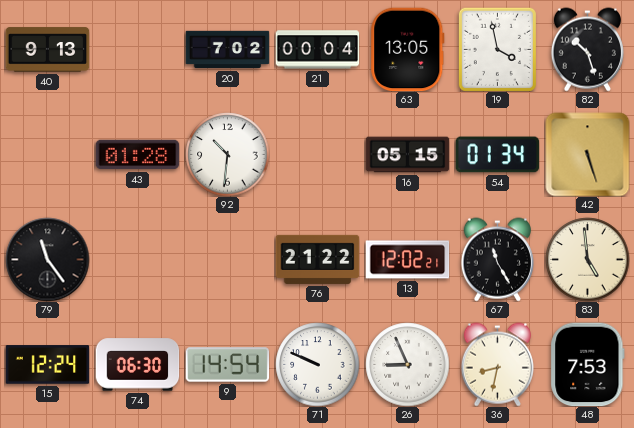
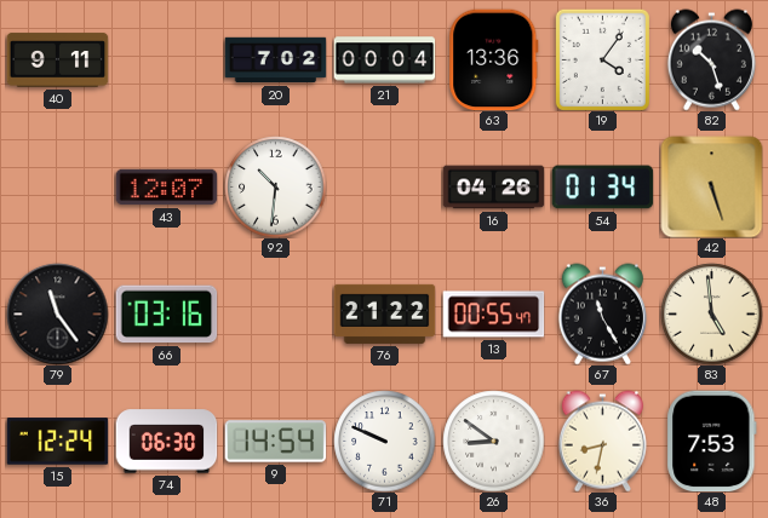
40: 9:13 -> 9:11 (57, 61)
63: 13:05 -> 13:36 (494, 59)
19: 3:58 -> 4:06 (602, 59)
43: 01:28 -> 12:07 (166, 188)
16: 05:15 -> 04:26 (493, 188)
66: none -> 03:16 (166, 315)
13: 12:02 -> 00:55 (493, 315)
26: 8:56 -> 8:51 (493, 441)
